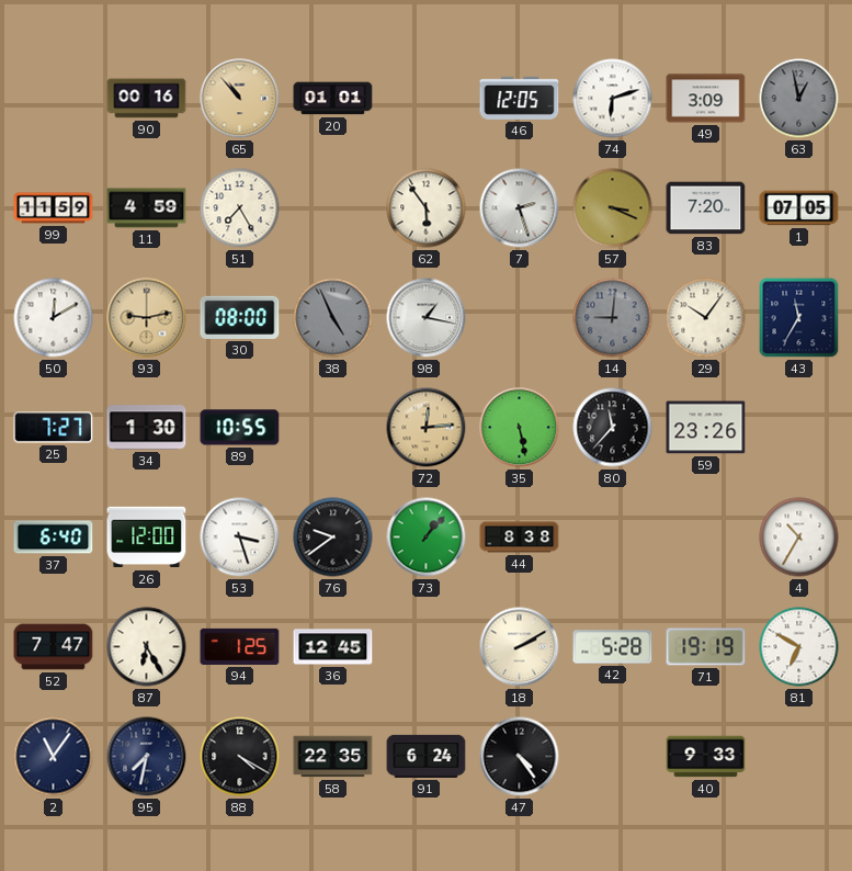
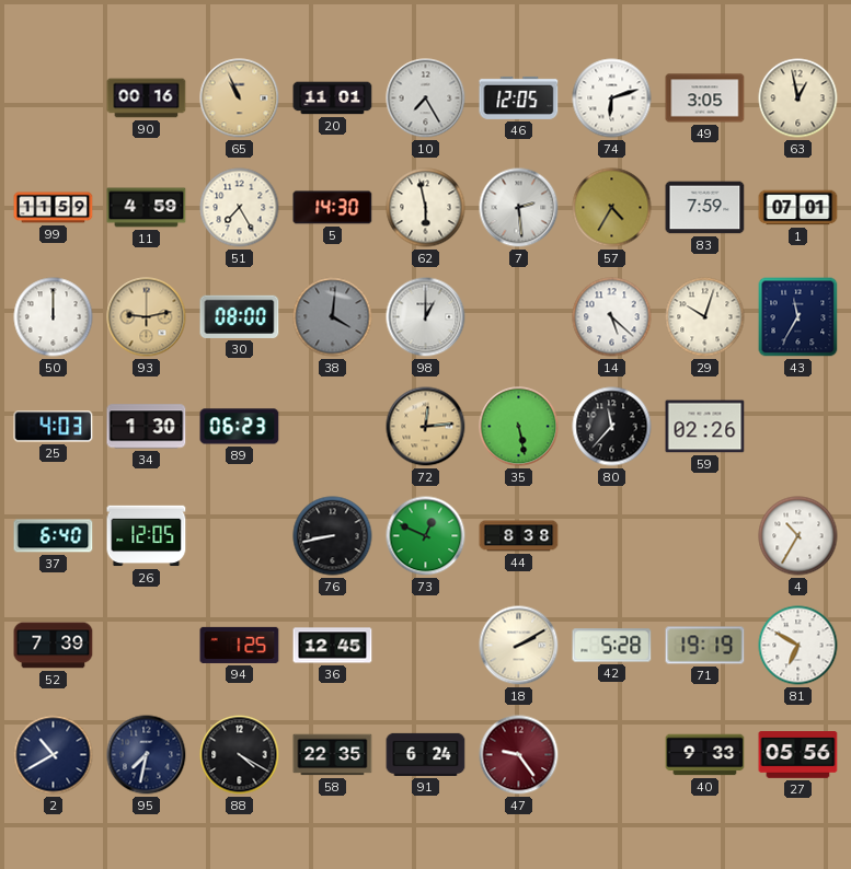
65: 10:53 -> 10:56 (240, 99)
20: 01:01 -> 11:01 (333, 99)
10: none -> 7:25 (426, 99)
49: 3:09 -> 3:05 (705, 99)
63 dial: grey -> cream (798, 99)
5: none -> 14:30 (333, 208)
62: 5:54 -> 5:58 (426, 208)
7: 2:27 -> 2:29 (519, 208)
57: 3:19 -> 4:35 (612, 208)
83: 7:20 -> 7:59 (705, 208)
1: 07:05 -> 07:01 (798, 208)
50: 12:10 -> 12:00 (54, 317)
38: 4:56 -> 4:01 (333, 317)
98: 1:17 -> 1:00 (426, 317)
14: 9:01 -> 5:22 (612, 317)
14 dial: grey -> white (612, 317)
29: 10:06 -> 10:03 (705, 317)
25: 7:27 -> 4:03 (54, 427)
89: 10:55 -> 06:23 (240, 427)
59: 23:26 -> 02:26 (705, 427)
26: 12:00 -> 12:05 (147, 536)
53: 3:27 -> none (240, 538)
76: 9:39 -> 8:43 (333, 536)
73: 1:07 -> 12:49 (426, 536)
52: 7:47 -> 7:39 (54, 646)
87: 6:25 -> none (147, 647)
2: 11:06 -> 10:40 (54, 755)
47: 4:24 -> 9:24 (519, 755)
47 dial: black -> burgundy (519, 755)
27: none -> 05:56 (798, 755)
